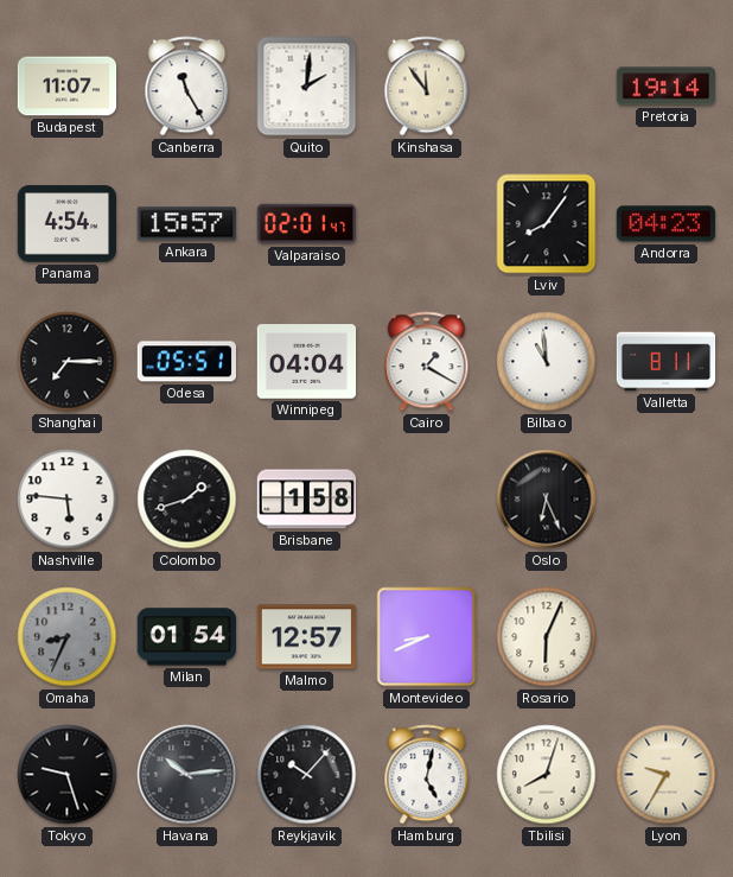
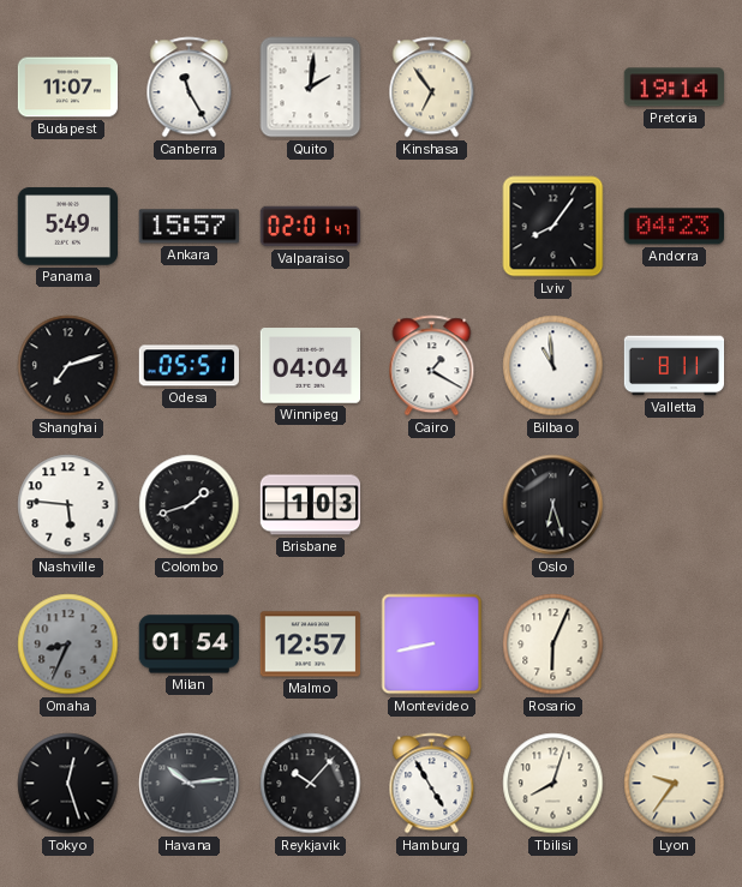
Kinshasa: 11:54 -> 6:54 (432, 88)
Panama: 4:54 -> 5:49 (68, 227)
Shanghai: 7:15 -> 7:12 (68, 366)
Brisbane: 1:58 -> 1:03 (311, 505)
Oslo: 6:26 -> 6:27 (553, 505)
Montevideo: 8:41 -> 8:43 (432, 645)
Tokyo: 9:27 -> 12:27 (68, 784)
Hamburg: 5:02 -> 4:55 (432, 784)
Lyon: 9:35 -> 9:36 (675, 784)
